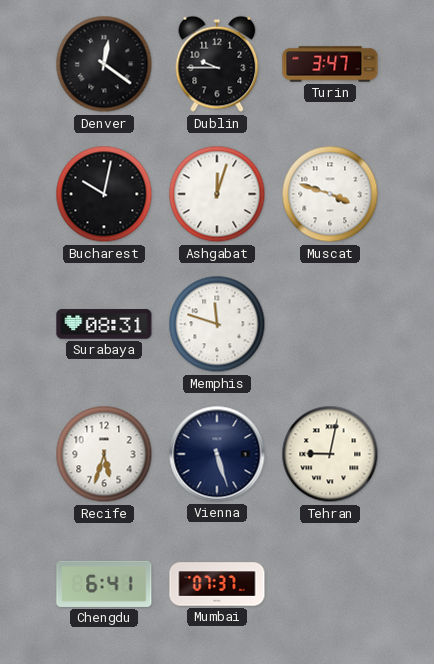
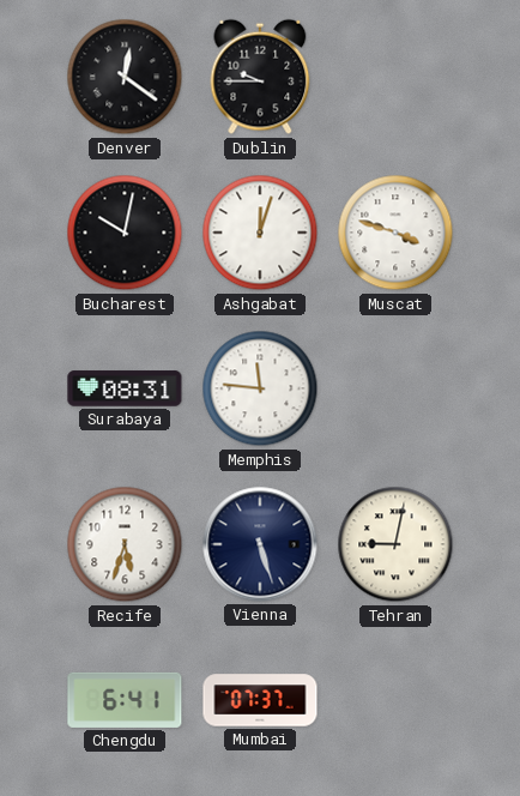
Turin: 3:47 -> none (330, 64)
Memphis: 11:48 -> 11:46 (260, 388)
